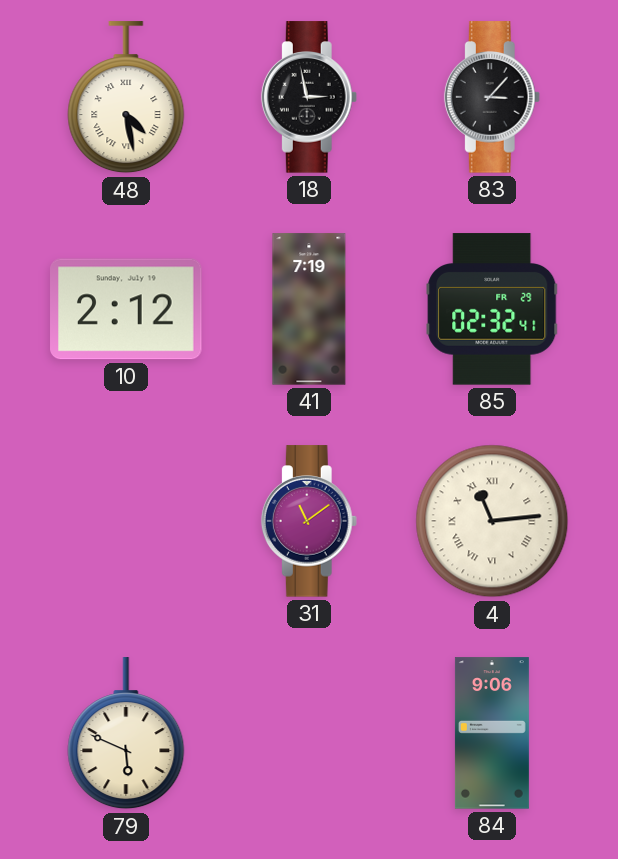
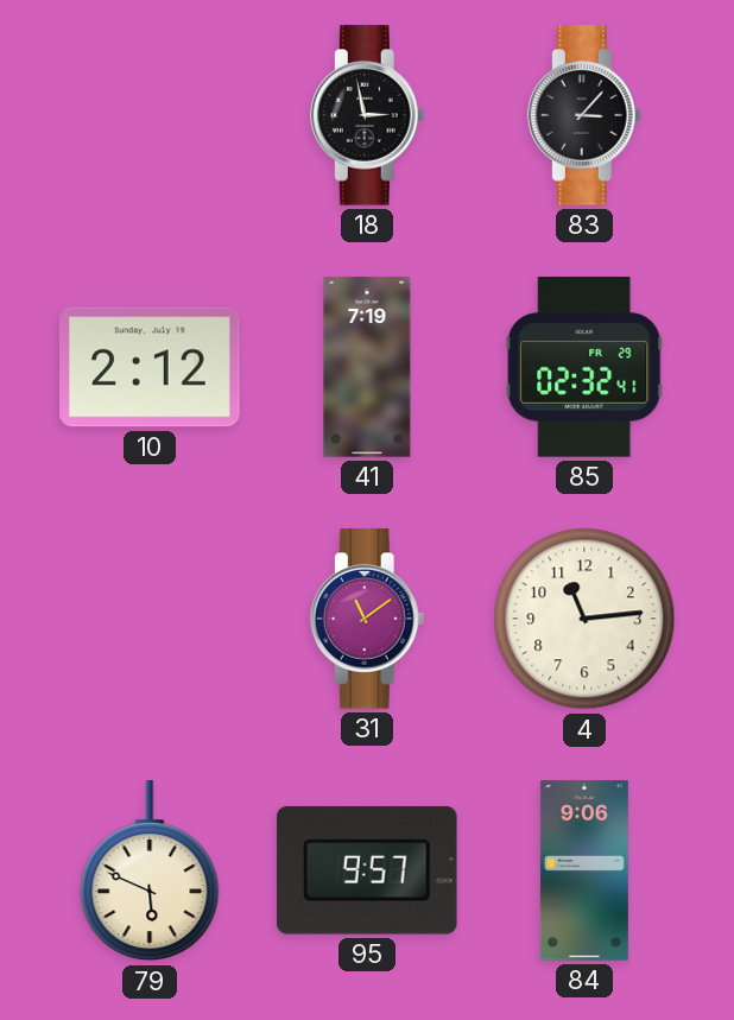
48: 4:28 -> none (126, 98)
4 numerals: Roman -> Arabic (584, 619)
95: none -> 9:57 (368, 870)
